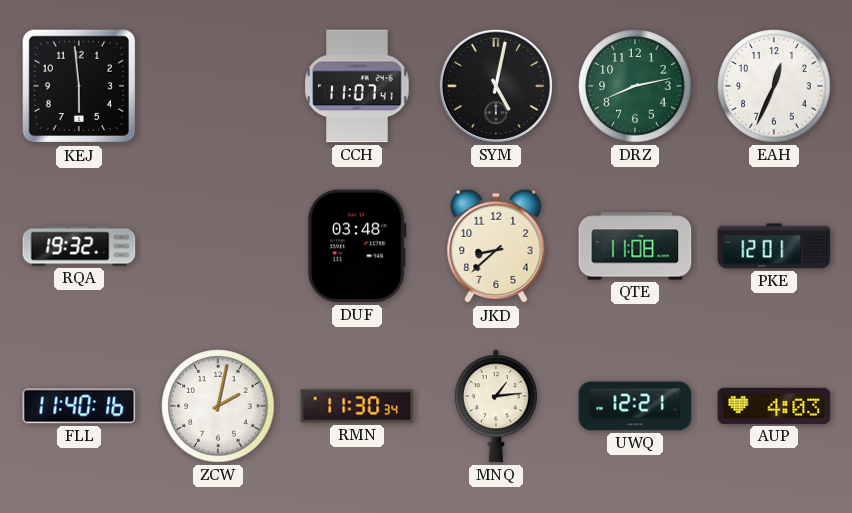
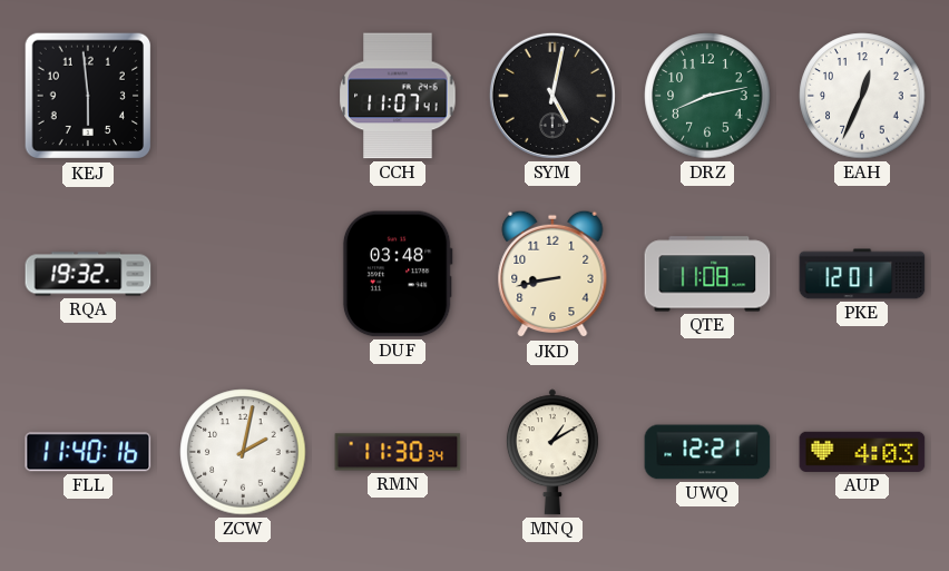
JKD: 8:38 -> 8:43 (552, 274)
MNQ: 1:14 -> 1:10 (552, 452)
